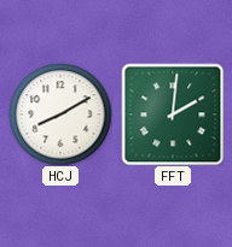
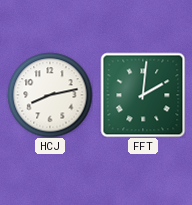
HCJ: 8:10 -> 8:13 (50, 95)
